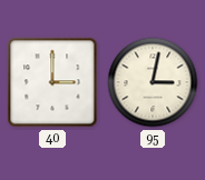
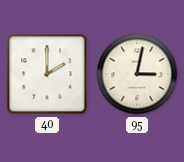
40: 3:00 -> 2:00 (47, 74)
